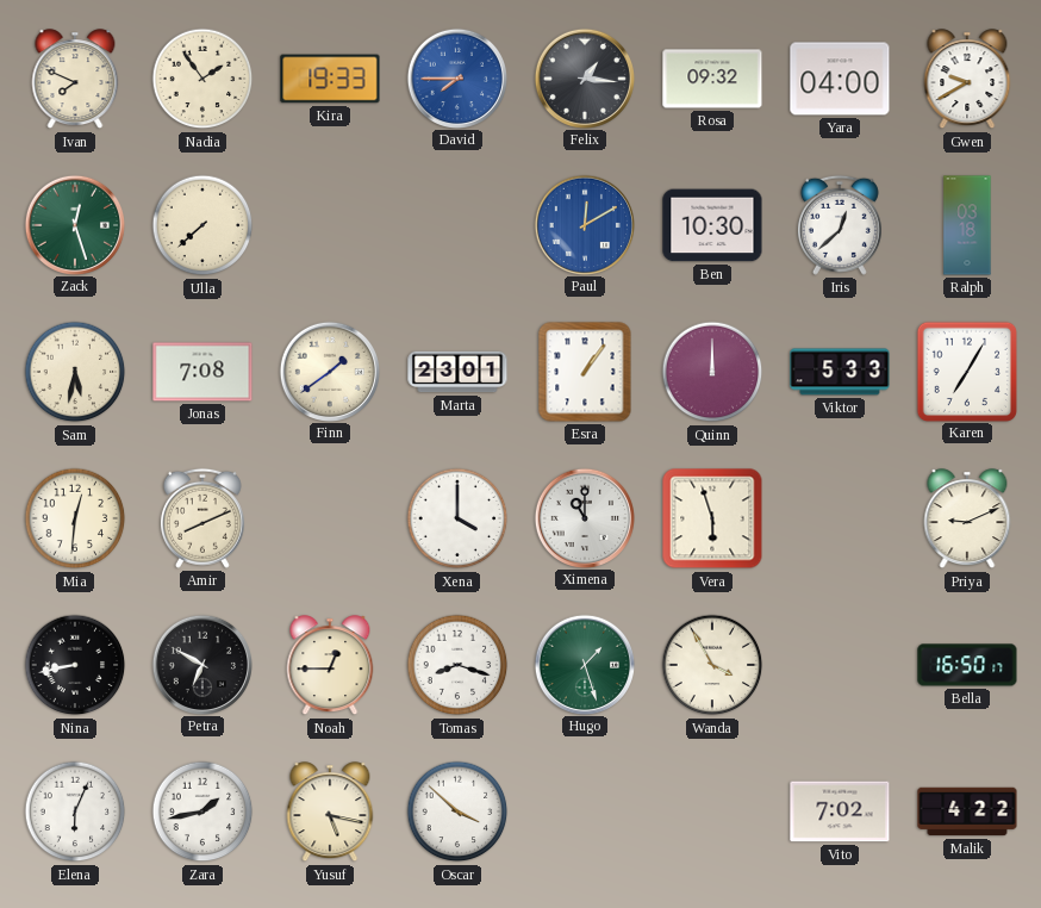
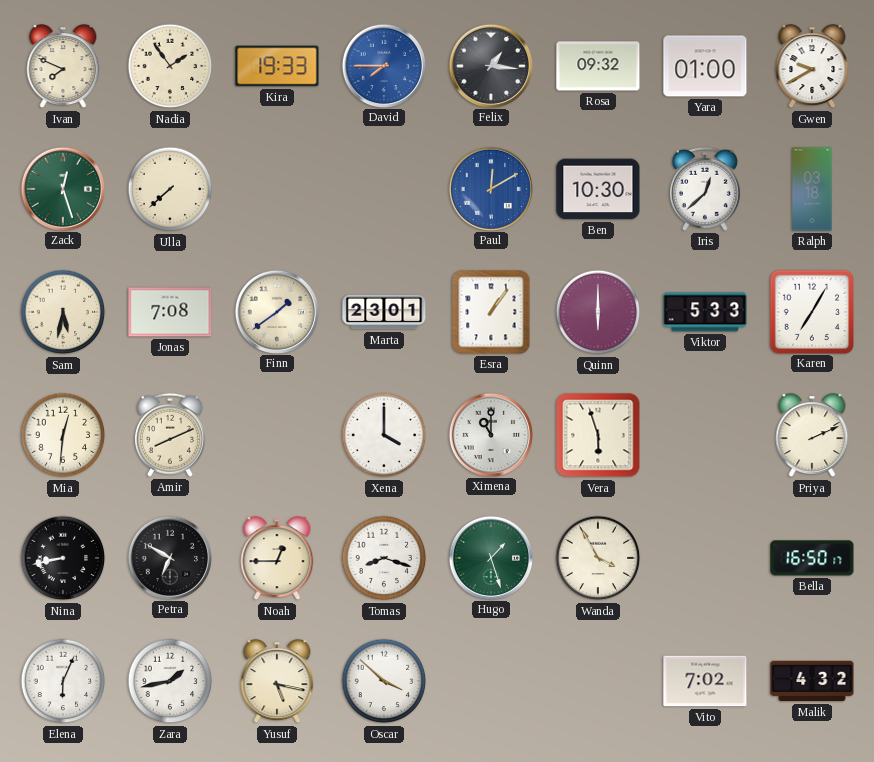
Yara: 04:00 -> 01:00 (705, 66)
Quinn: 12:00 -> 6:00 (598, 312)
Priya: 9:11 -> 2:11 (812, 436)
Malik: 4:22 -> 4:32 (812, 681)
